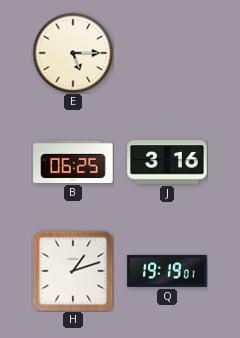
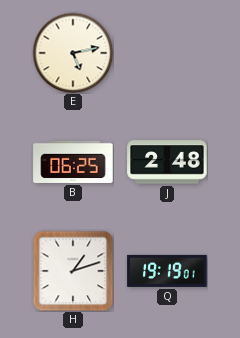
E: 5:15 -> 5:13 (73, 53)
J: 3:16 -> 2:48 (167, 162)
